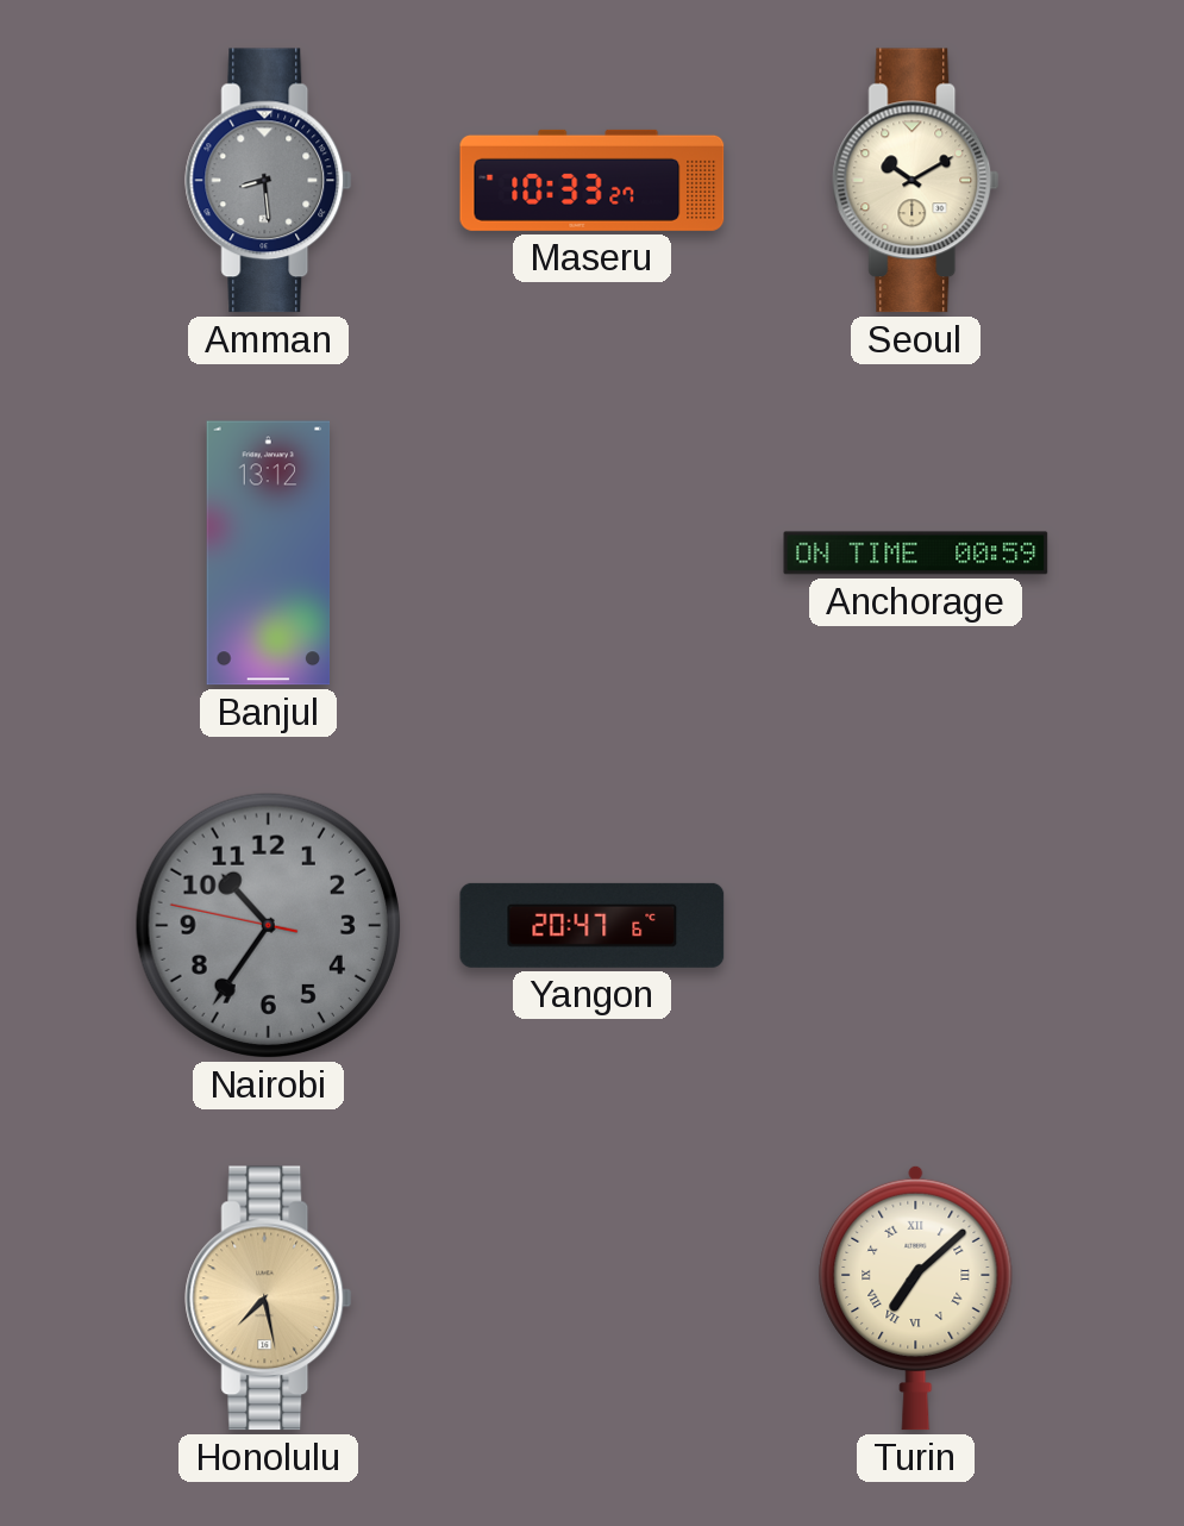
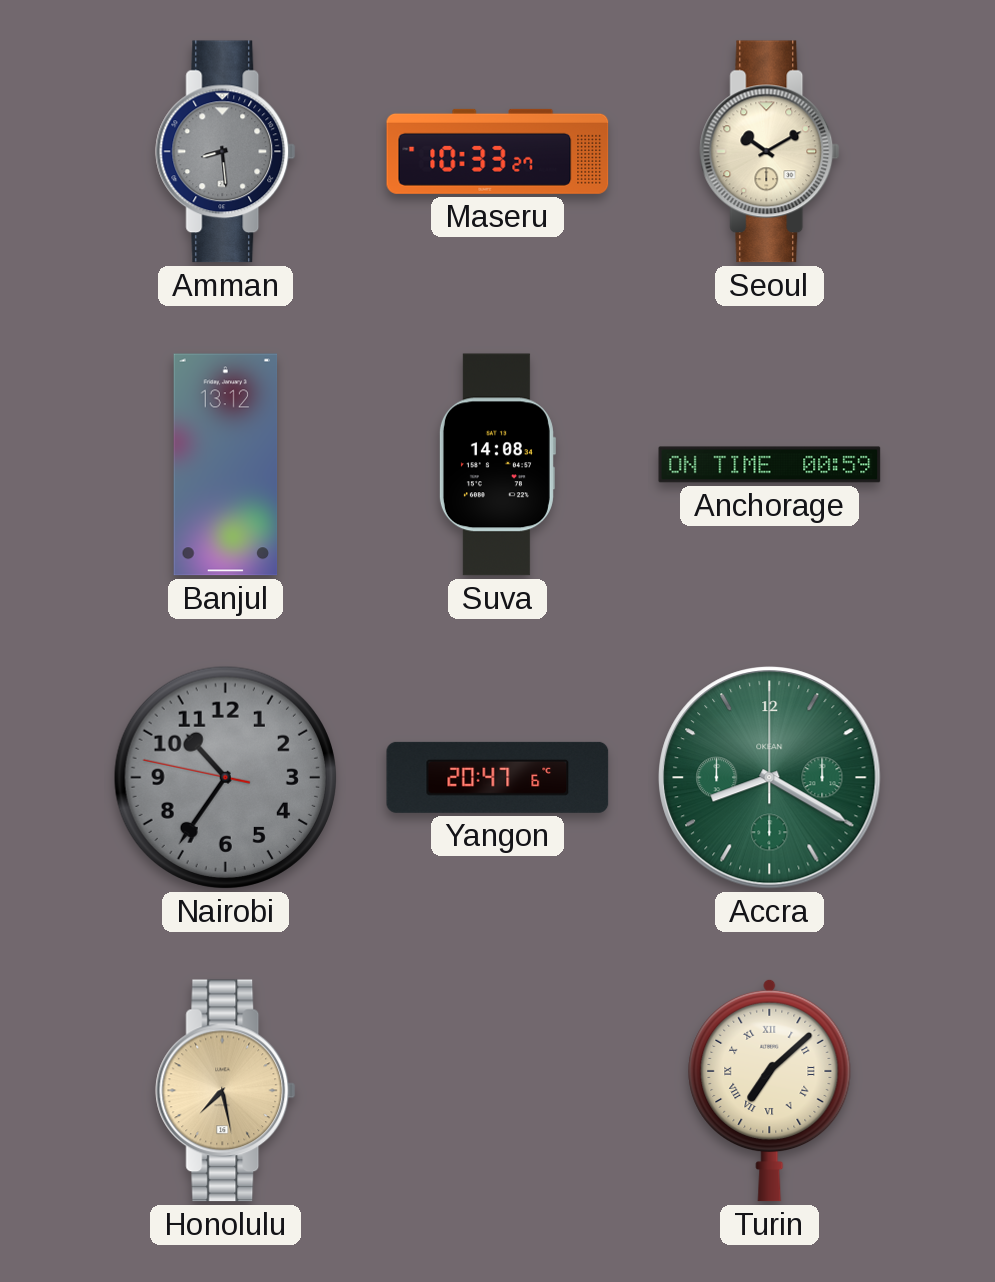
Suva: none -> 14:08 (497, 465)
Accra: none -> 8:20 (770, 778)
